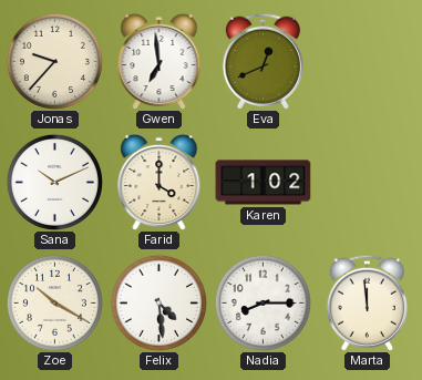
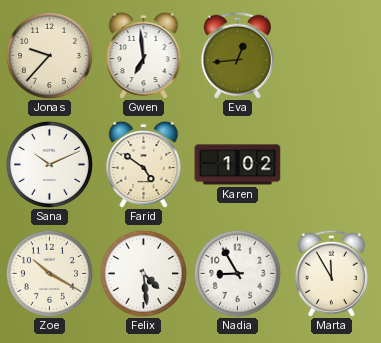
Eva: 12:41 -> 12:44 (237, 55)
Farid: 4:00 -> 4:51 (144, 164)
Nadia: 8:15 -> 8:55 (237, 273)
Marta: 11:59 -> 11:55 (331, 273)
